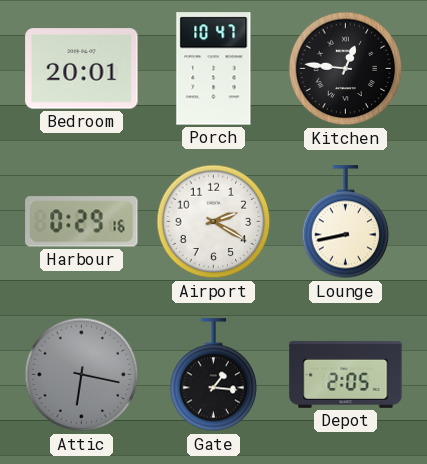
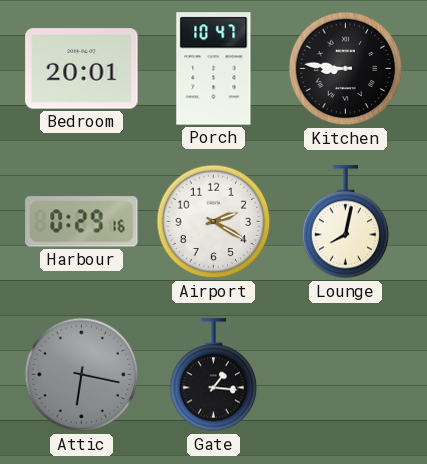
Kitchen: 12:46 -> 8:46 (346, 69)
Lounge: 8:43 -> 8:02 (346, 222)
Depot: 2:05 -> none (346, 374)
